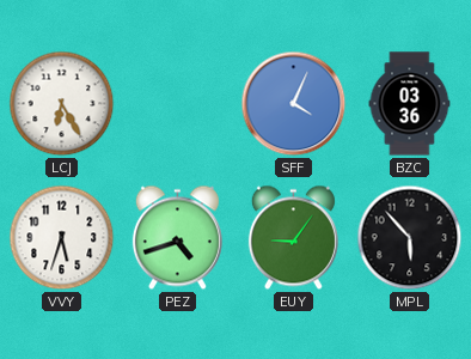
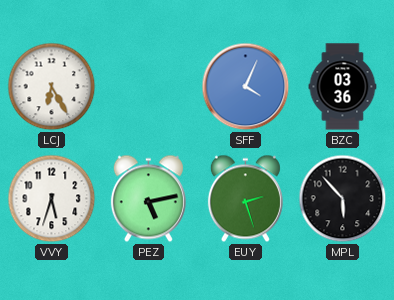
PEZ: 4:42 -> 5:13 (148, 199)
EUY: 9:06 -> 2:27 (245, 199)
